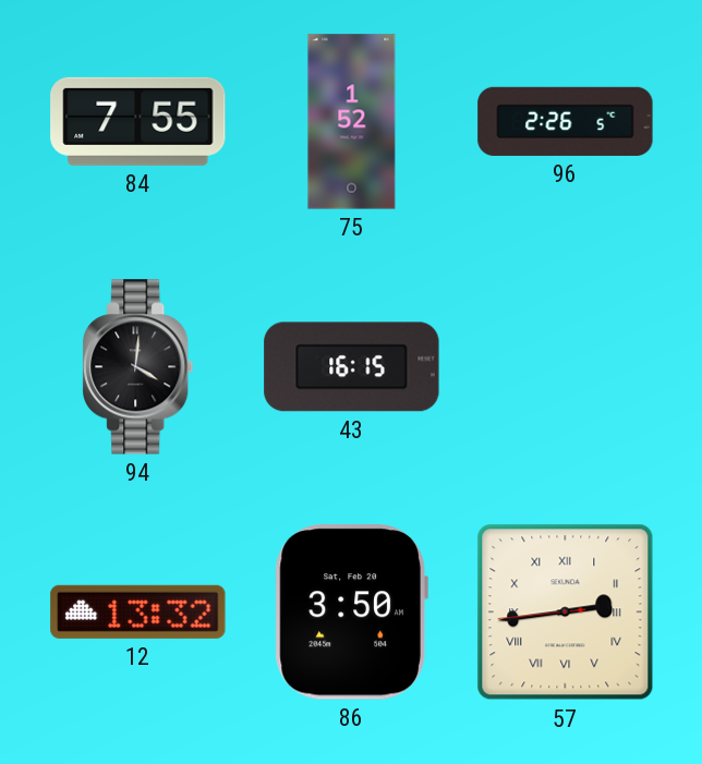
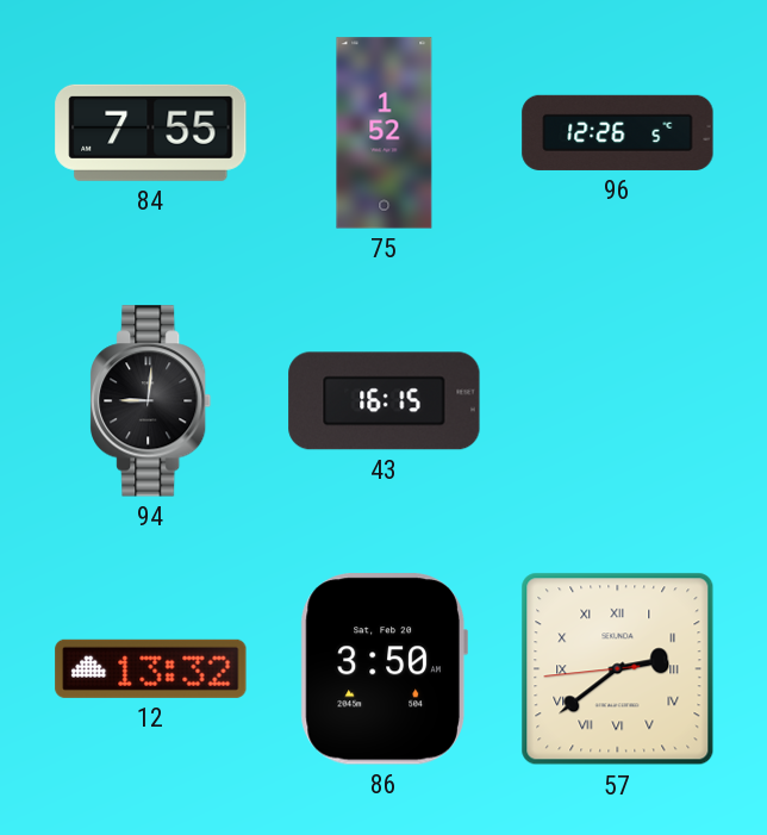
96: 2:26 -> 12:26 (618, 132)
94: 4:01 -> 9:01 (151, 401)
57: 2:43 -> 2:38 (618, 669)
